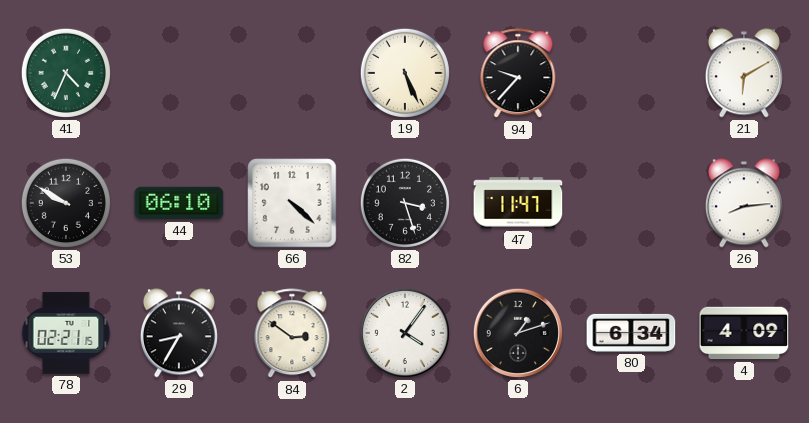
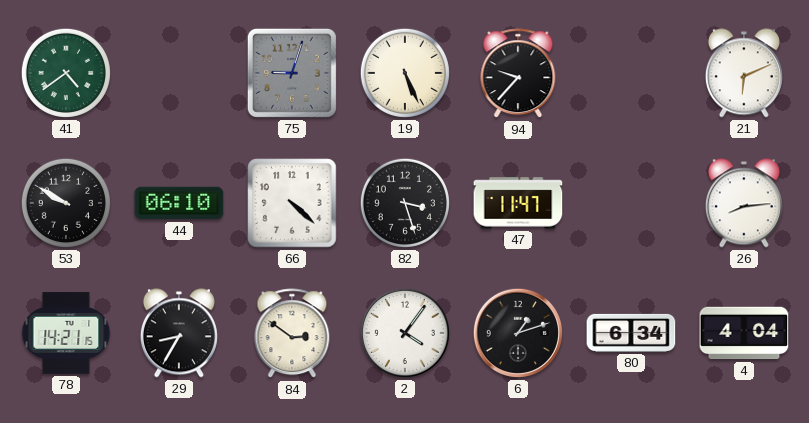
41: 4:34 -> 4:39 (66, 73)
75: none -> 9:03 (292, 73)
21: 6:10 -> 6:11 (744, 73)
78: 02:21 -> 14:21 (66, 333)
4: 4:09 -> 4:04 (744, 333)
